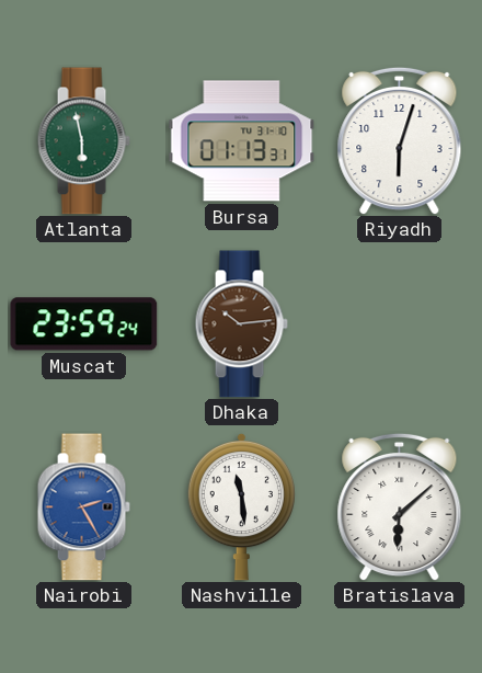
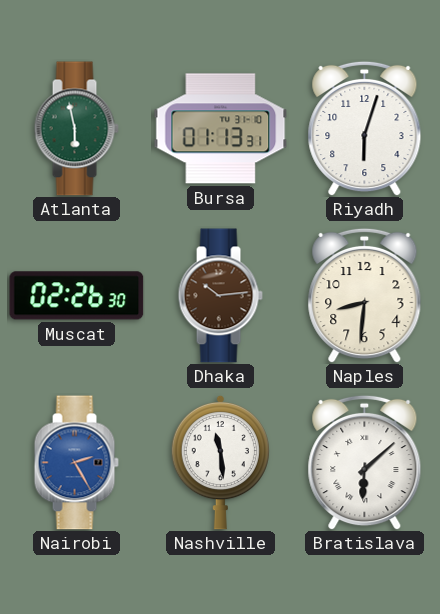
Muscat: 23:59 -> 02:26 (77, 296)
Naples: none -> 8:31 (365, 295)
